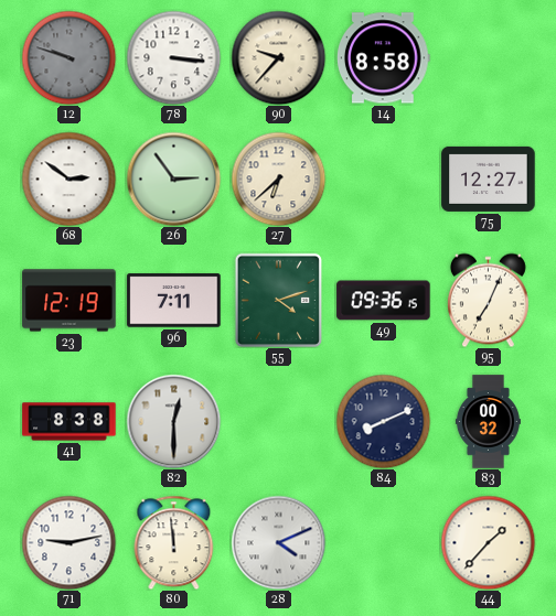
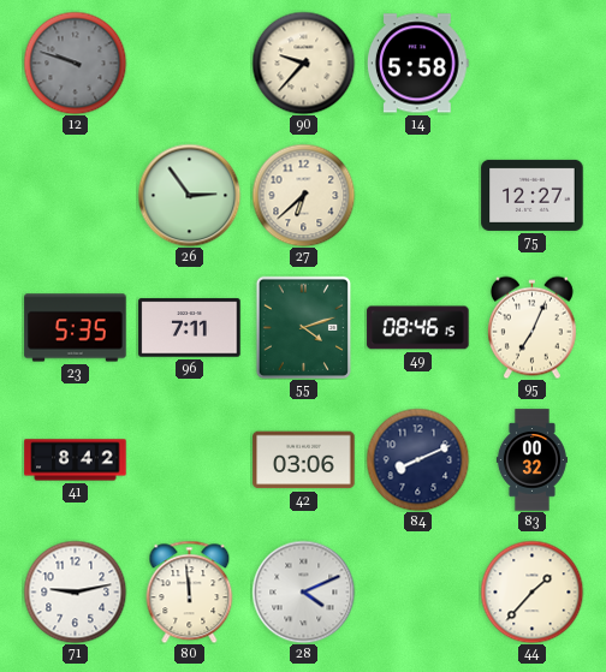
78: 3:16 -> none (173, 57)
14: 8:58 -> 5:58 (417, 64)
68: 2:51 -> none (68, 179)
23: 12:19 -> 5:35 (76, 328)
49: 09:36 -> 08:46 (418, 328)
41: 8:38 -> 8:42 (76, 460)
82: 12:30 -> none (173, 421)
42: none -> 03:06 (304, 460)
